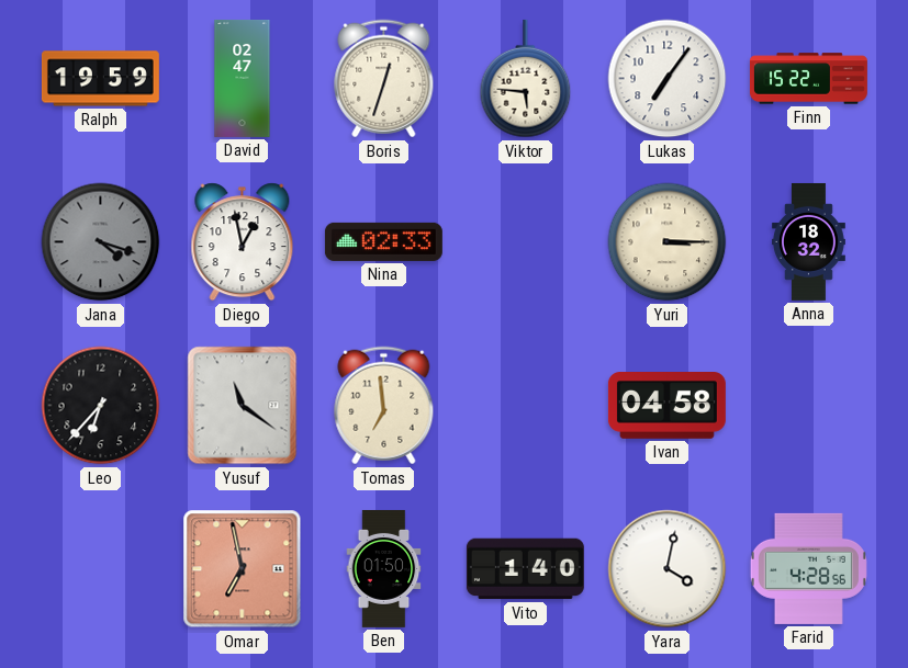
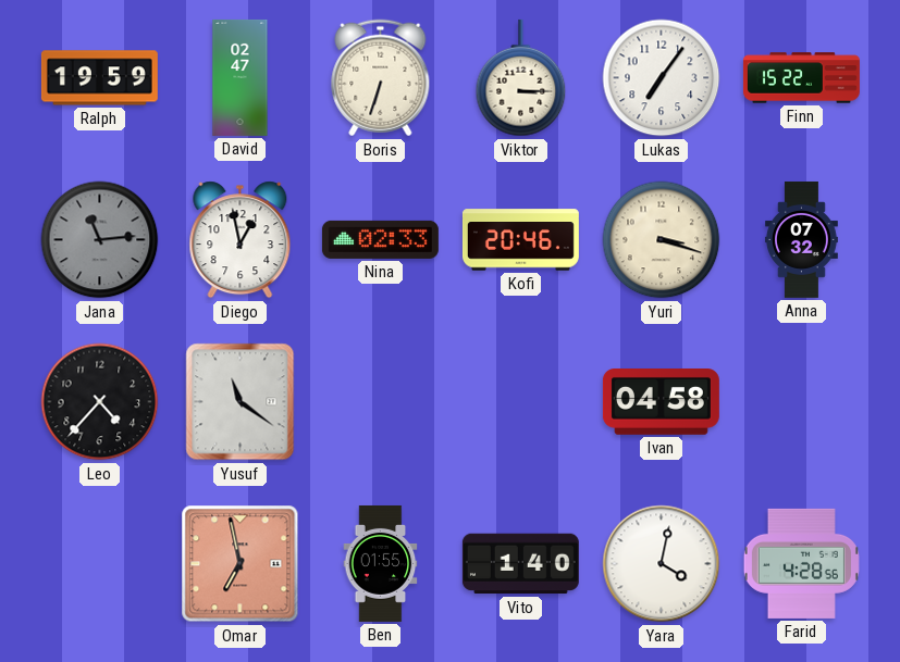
Boris: 12:33 -> 6:33 (381, 78)
Viktor: 5:46 -> 3:15 (521, 78)
Jana: 4:18 -> 11:14 (100, 240)
Kofi: none -> 20:46 (520, 240)
Yuri: 3:15 -> 3:18 (662, 240)
Anna: 18:32 -> 07:32 (801, 239)
Leo: 6:37 -> 4:37 (100, 402)
Tomas: 6:59 -> none (384, 406)
Ben: 01:50 -> 01:55 (381, 563)
